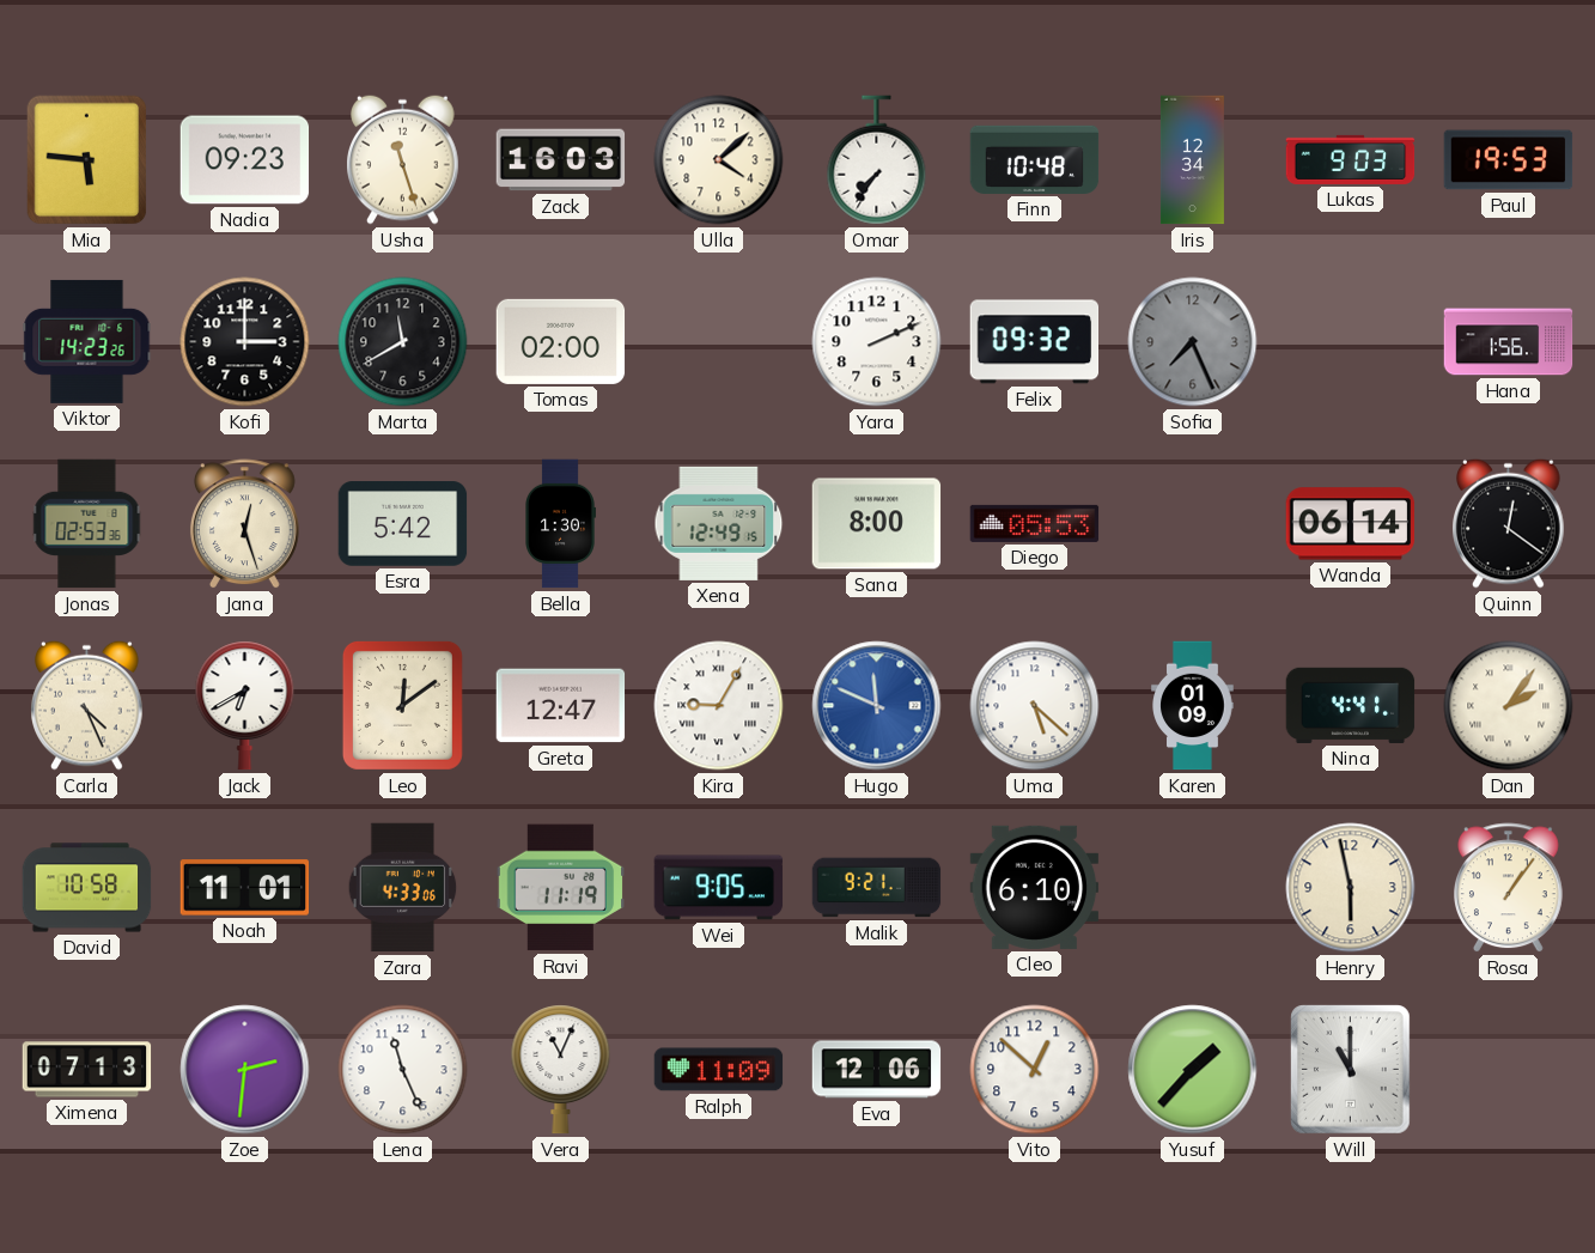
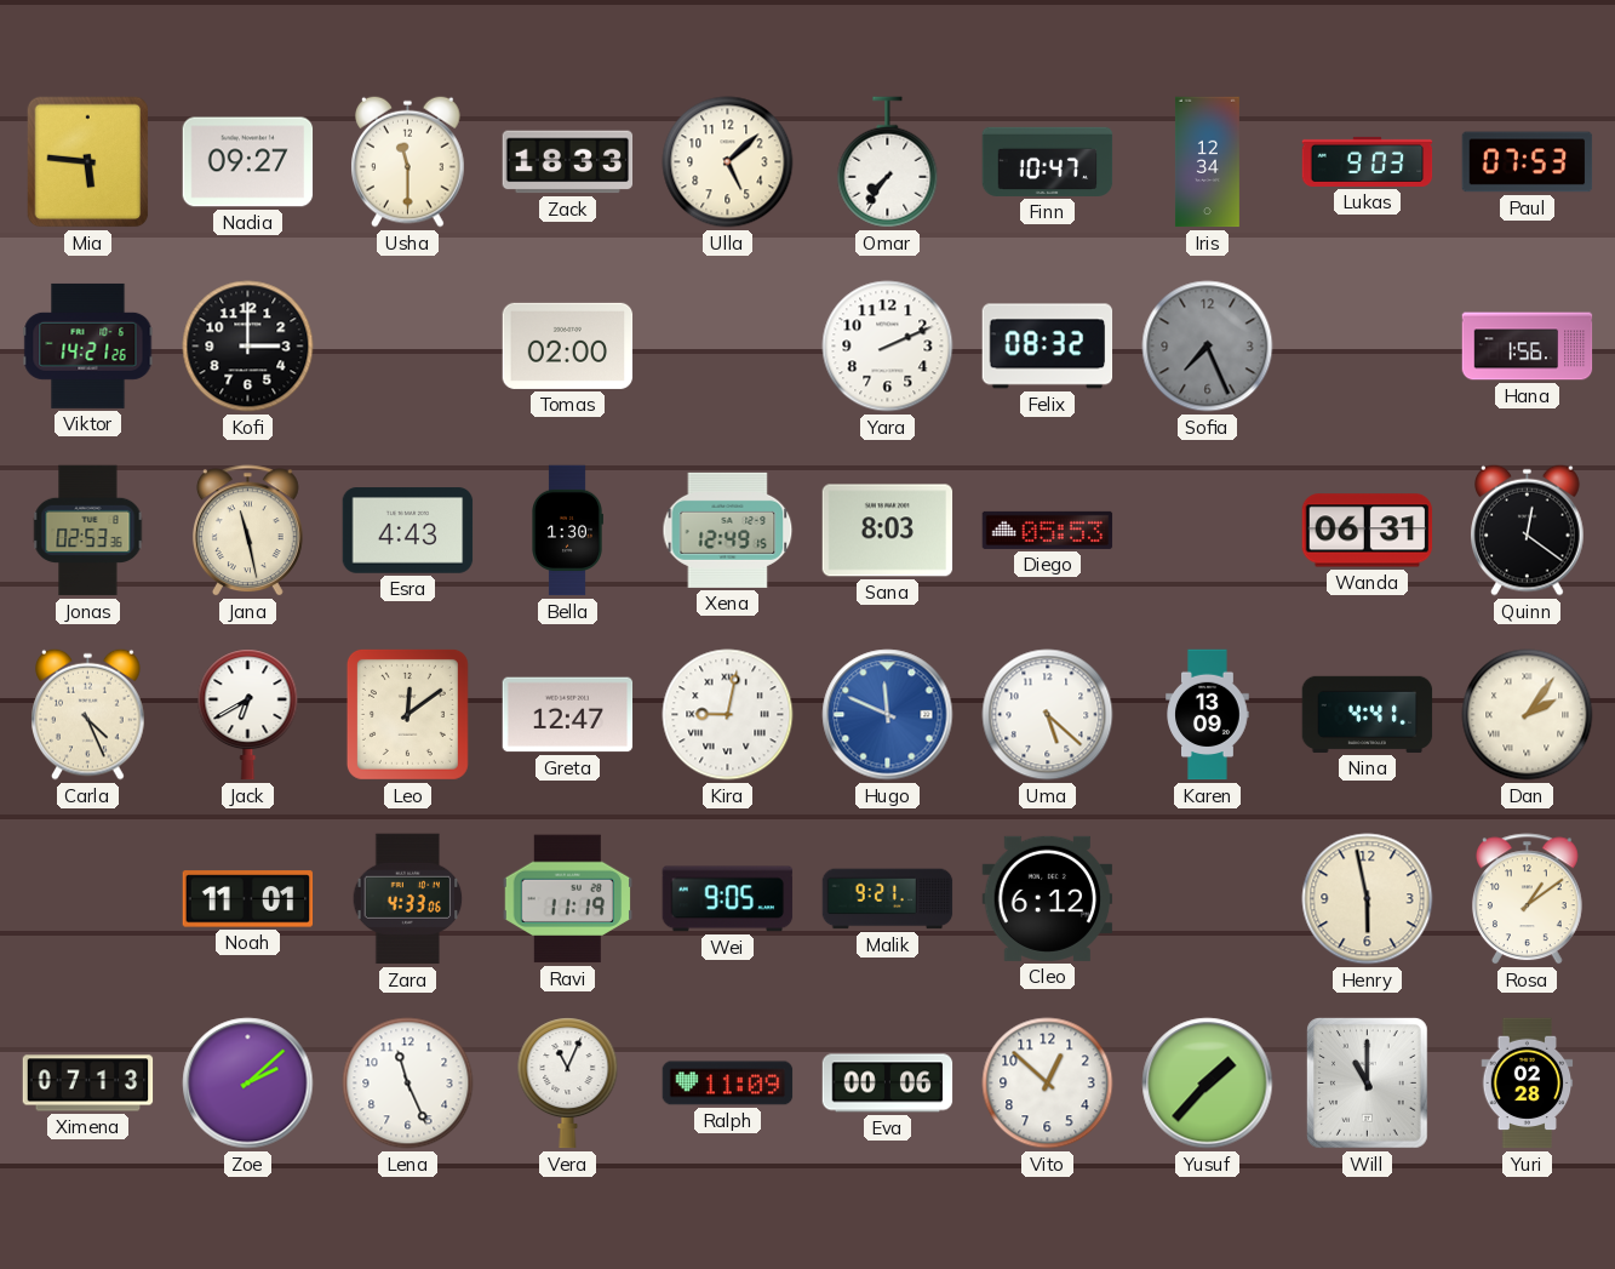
Nadia: 09:23 -> 09:27 (248, 162)
Usha: 11:27 -> 11:30 (408, 161)
Zack: 16:03 -> 18:33 (568, 162)
Ulla: 4:08 -> 5:08 (728, 162)
Finn: 10:48 -> 10:47 (1048, 161)
Paul: 19:53 -> 07:53 (1528, 162)
Viktor: 14:23 -> 14:21 (88, 345)
Marta: 11:40 -> none (403, 342)
Felix: 09:32 -> 08:32 (1048, 347)
Jana: 12:27 -> 11:28 (247, 531)
Esra: 5:42 -> 4:43 (408, 531)
Sana: 8:00 -> 8:03 (888, 531)
Wanda: 06:14 -> 06:31 (1368, 531)
Kira: 9:05 -> 9:02 (728, 715)
Karen: 01:09 -> 13:09 (1208, 715)
David: 10:58 -> none (87, 888)
Cleo: 6:10 -> 6:12 (1048, 898)
Rosa: 1:06 -> 1:09 (1527, 899)
Zoe: 2:31 -> 2:08 (248, 1084)
Eva: 12:06 -> 00:06 (888, 1084)
Yuri: none -> 02:28 (1528, 1084)
